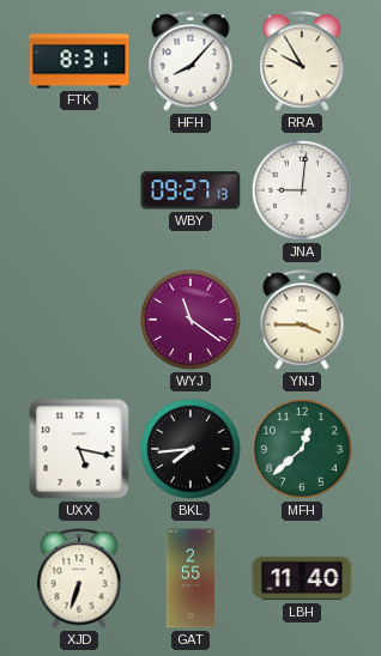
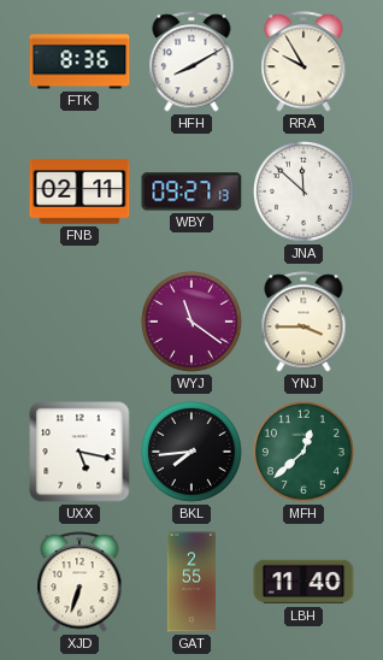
FTK: 8:31 -> 8:36 (79, 61)
HFH: 8:07 -> 8:10 (191, 61)
FNB: none -> 02:11 (79, 191)
JNA: 9:01 -> 11:52 (304, 191)
